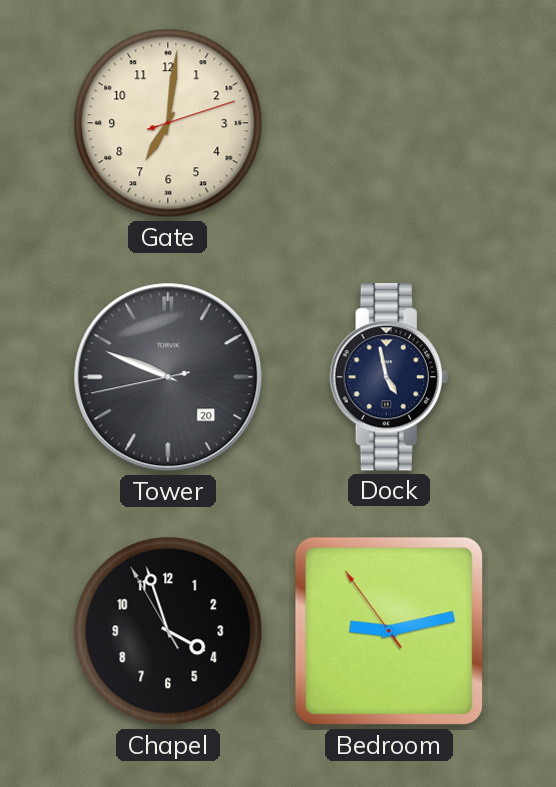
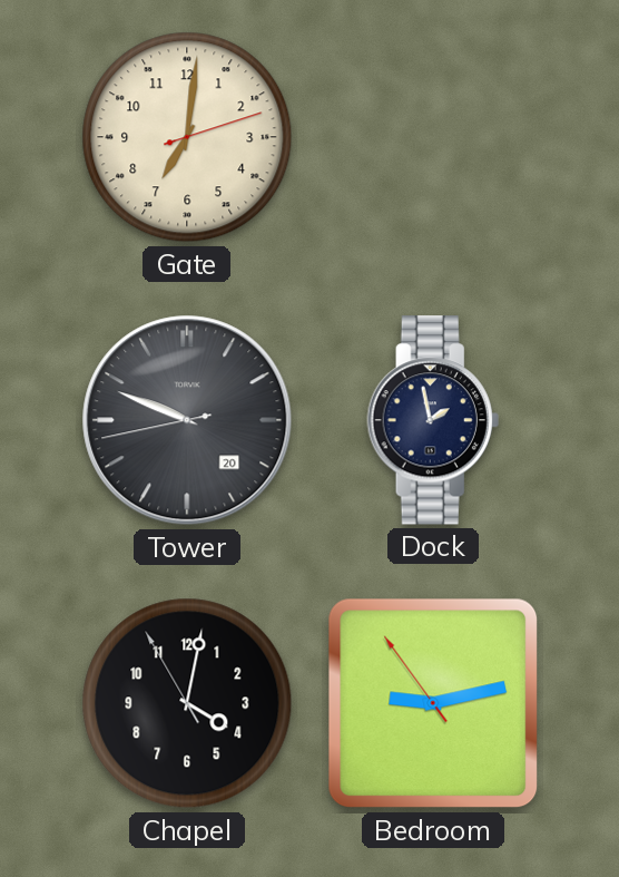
Dock: 4:58 -> 1:58 (433, 420)
Chapel: 3:56 -> 4:01 (187, 703)
